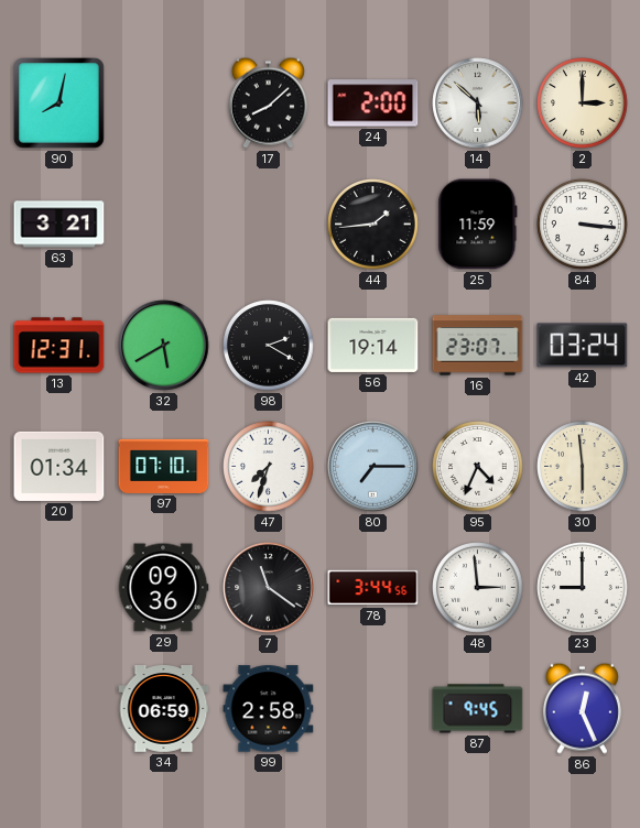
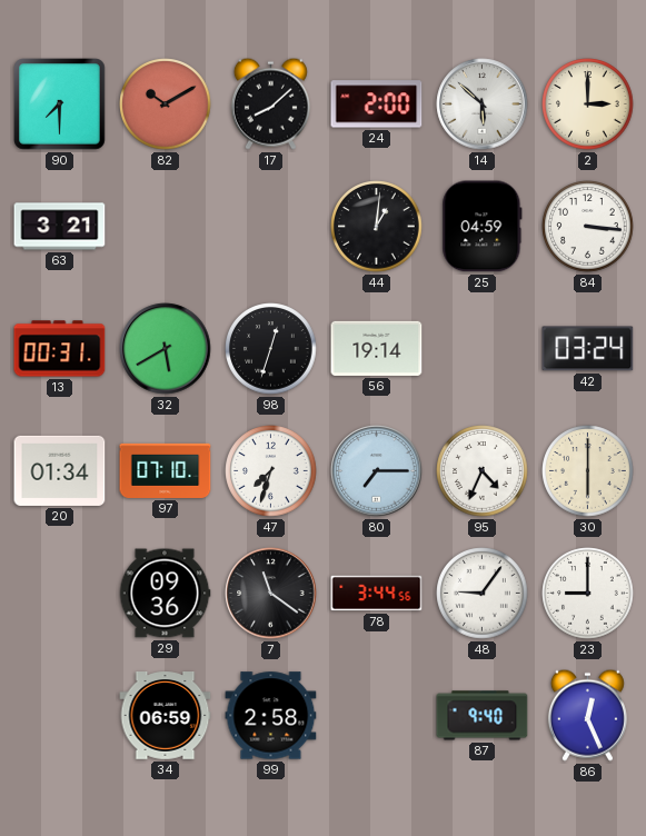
90: 8:02 -> 7:30 (60, 104)
82: none -> 10:10 (166, 104)
44: 1:44 -> 1:01 (377, 227)
25: 11:59 -> 04:59 (483, 227)
13: 12:31 -> 00:31 (60, 349)
98: 2:20 -> 12:33 (271, 349)
16: 23:07 -> none (478, 346)
30: 5:59 -> 6:00 (588, 471)
48: 2:59 -> 9:06 (483, 594)
87: 9:45 -> 9:40 (483, 716)
